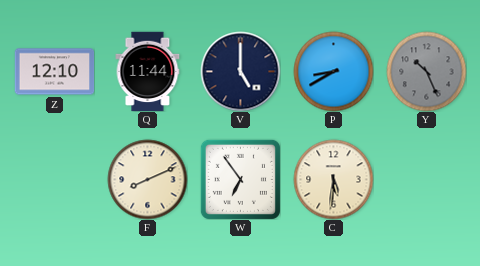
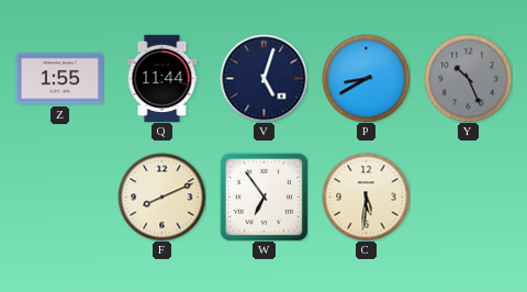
Z: 12:10 -> 1:55 (59, 79)
V: 5:00 -> 5:03 (263, 78)
